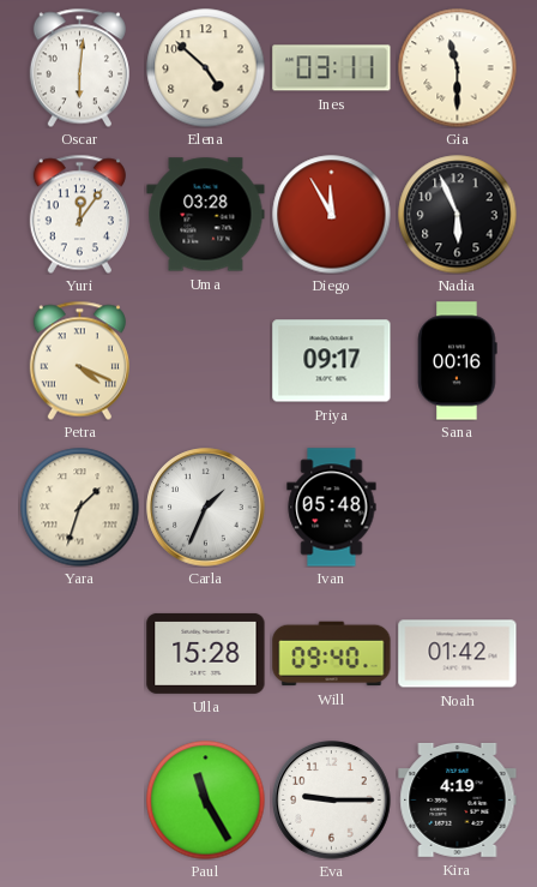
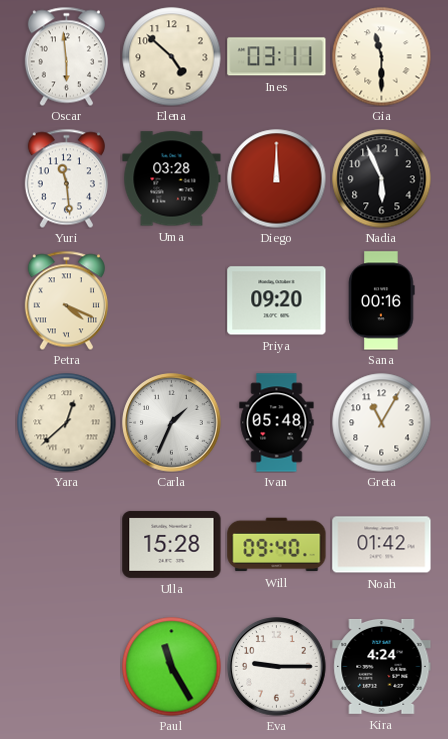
Oscar: 6:01 -> 5:59 (66, 56)
Yuri: 12:06 -> 11:29 (66, 178)
Diego: 11:55 -> 12:00 (277, 179)
Priya: 09:17 -> 09:20 (277, 301)
Yara: 1:33 -> 12:38 (67, 423)
Greta: none -> 11:05 (382, 423)
Kira: 4:19 -> 4:24 (382, 666)
